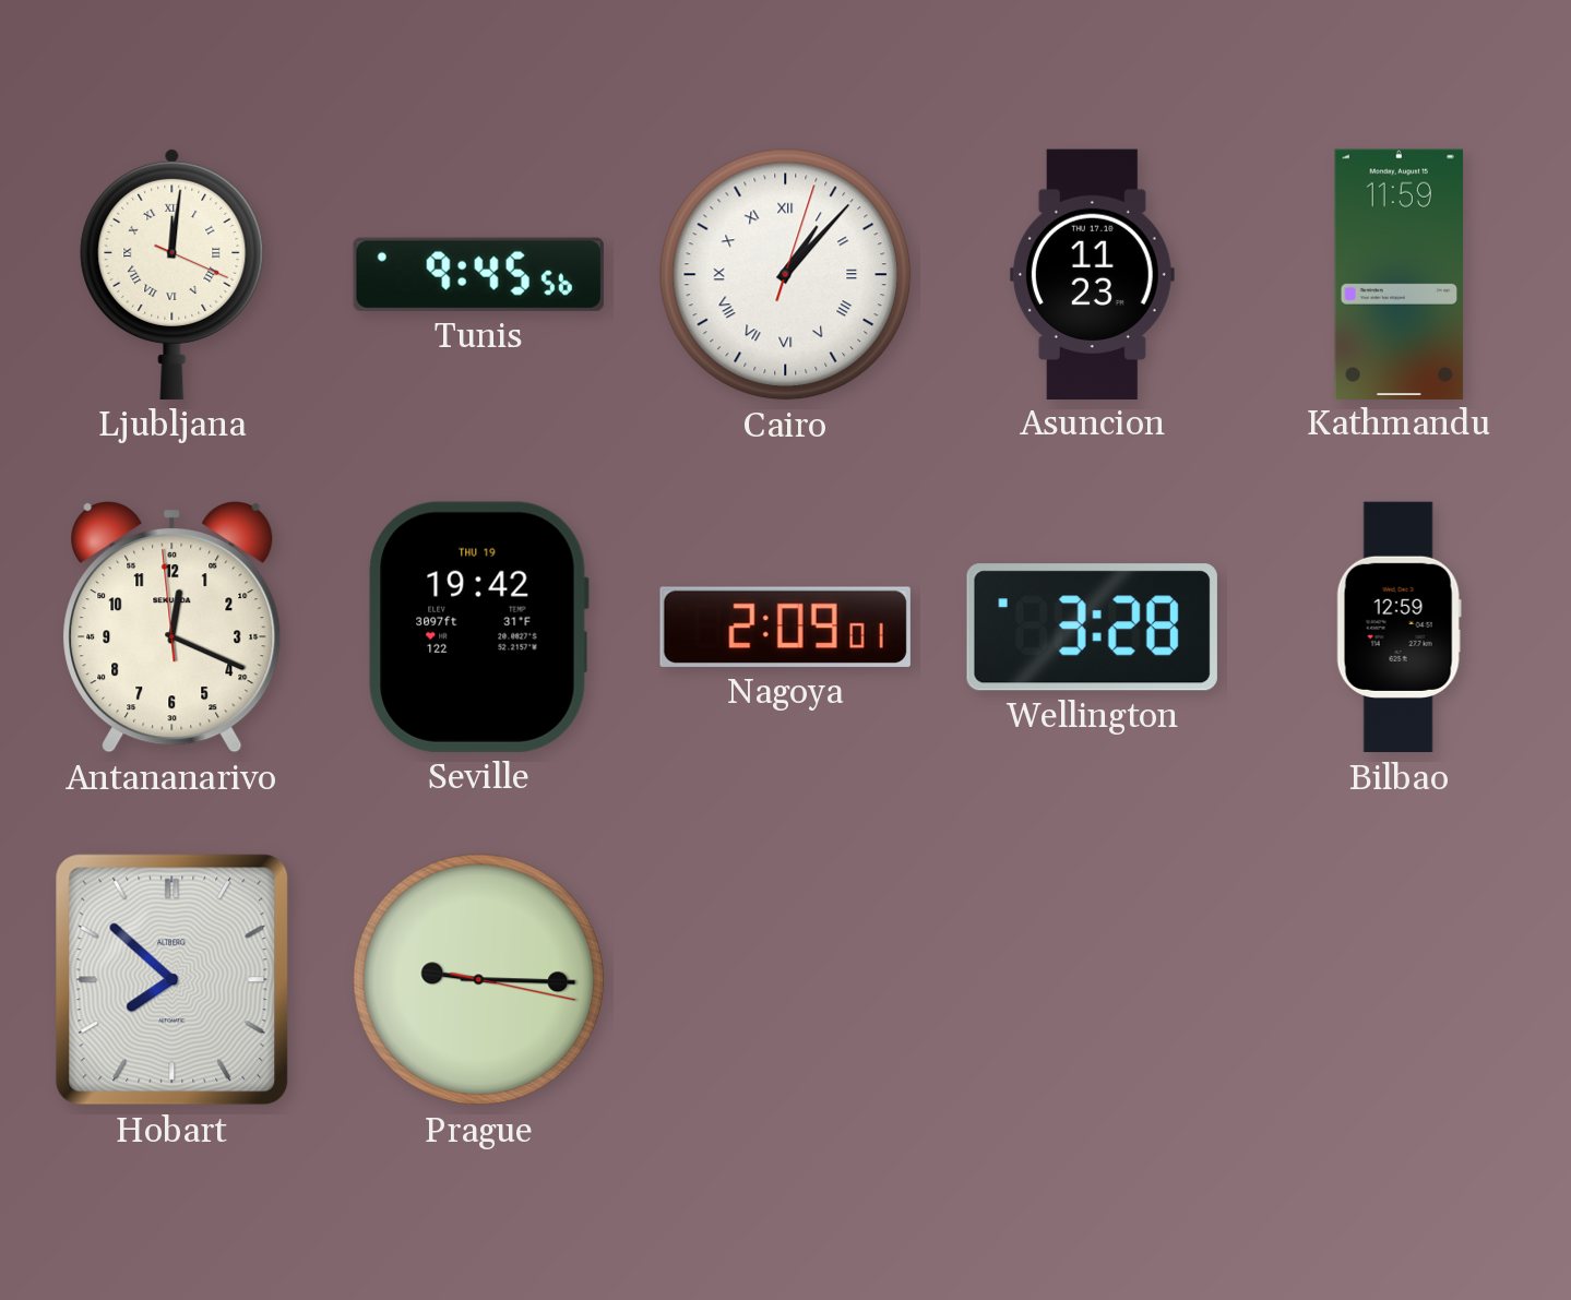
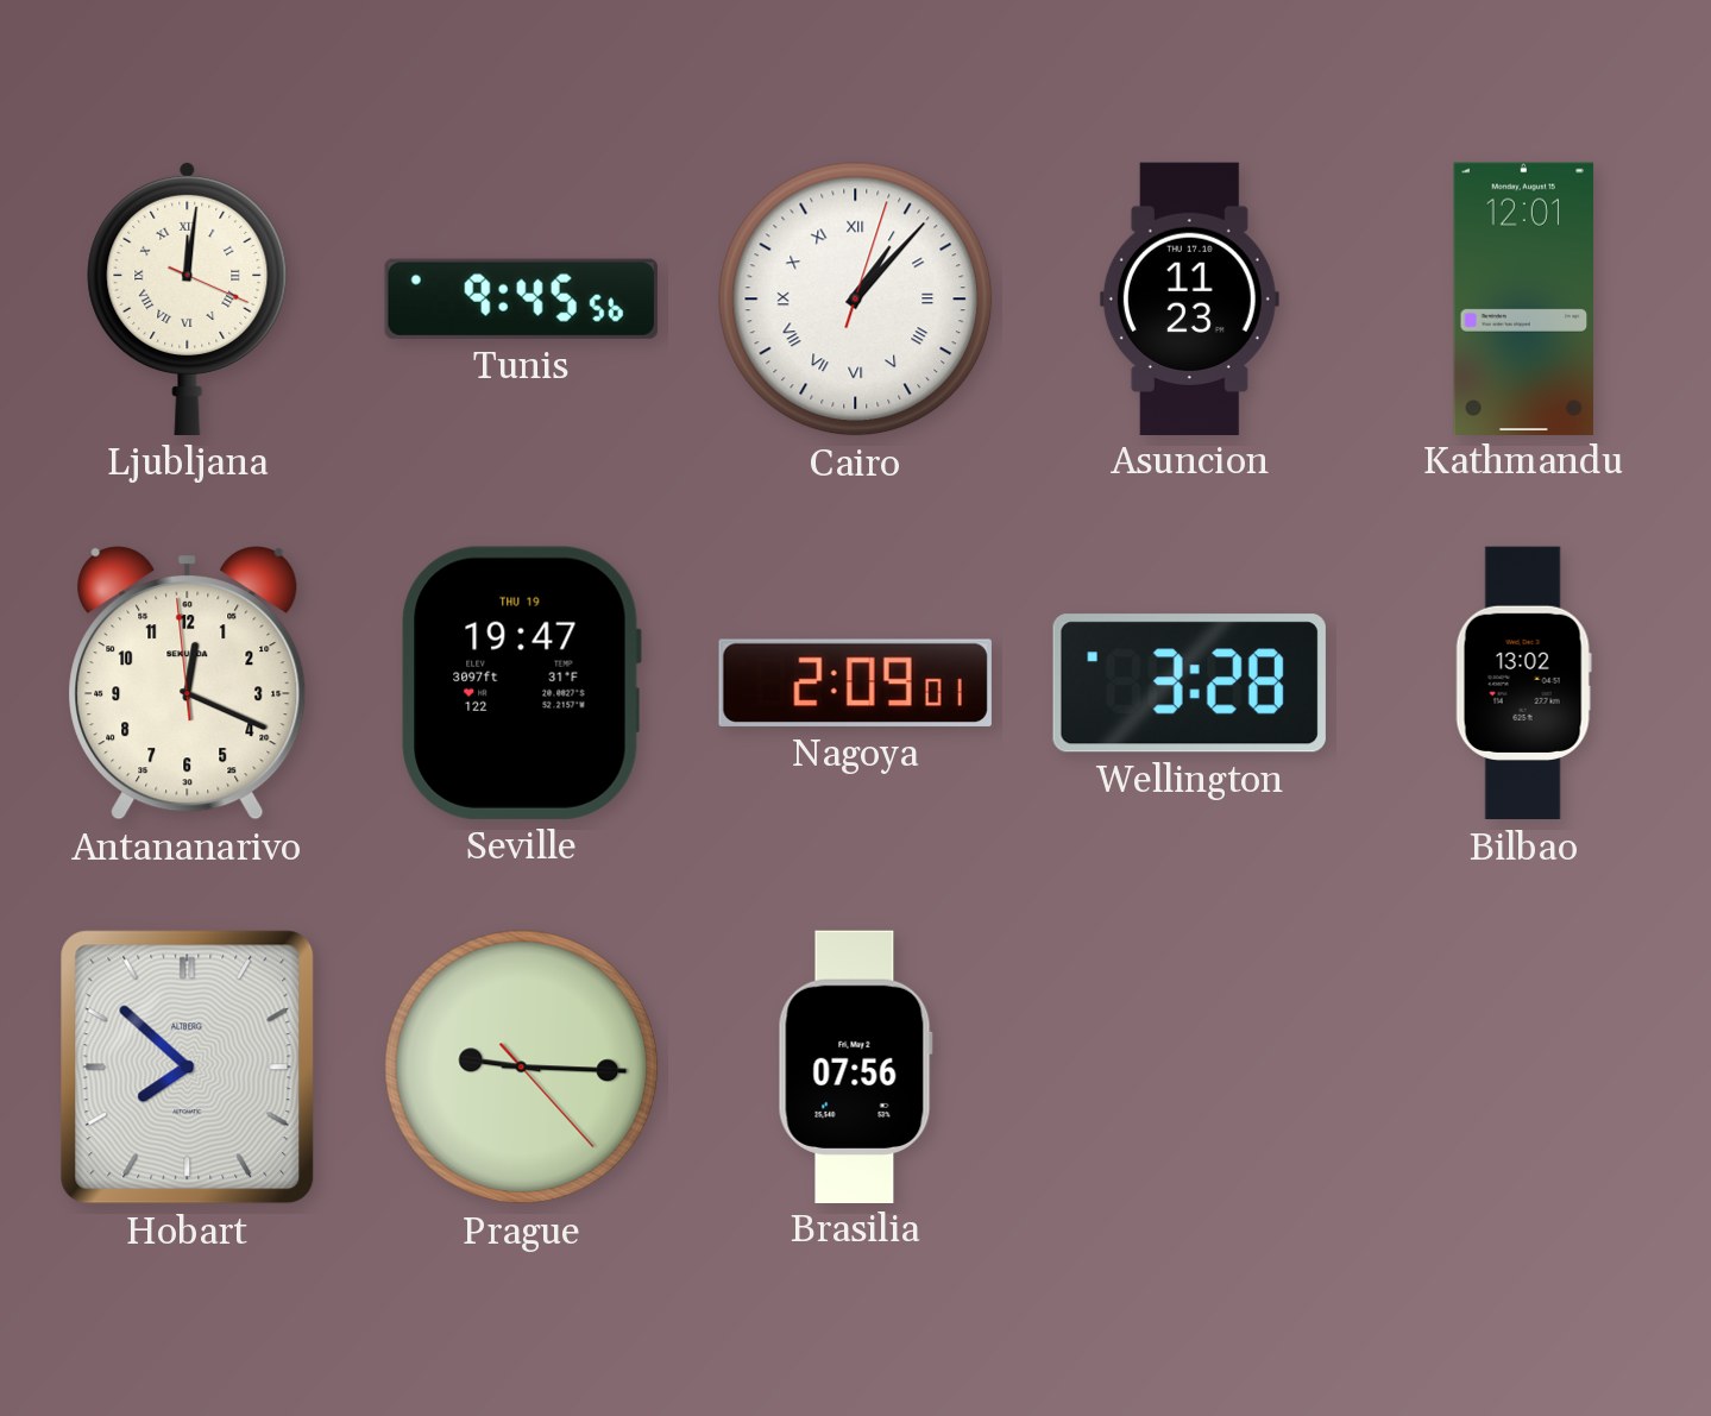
Kathmandu: 11:59 -> 12:01 (1524, 298)
Seville: 19:42 -> 19:47 (521, 682)
Bilbao: 12:59 -> 13:02 (1523, 684)
Prague: 9:15:17 -> 9:15:23 (522, 1068)
Brasilia: none -> 07:56 (855, 1066)
